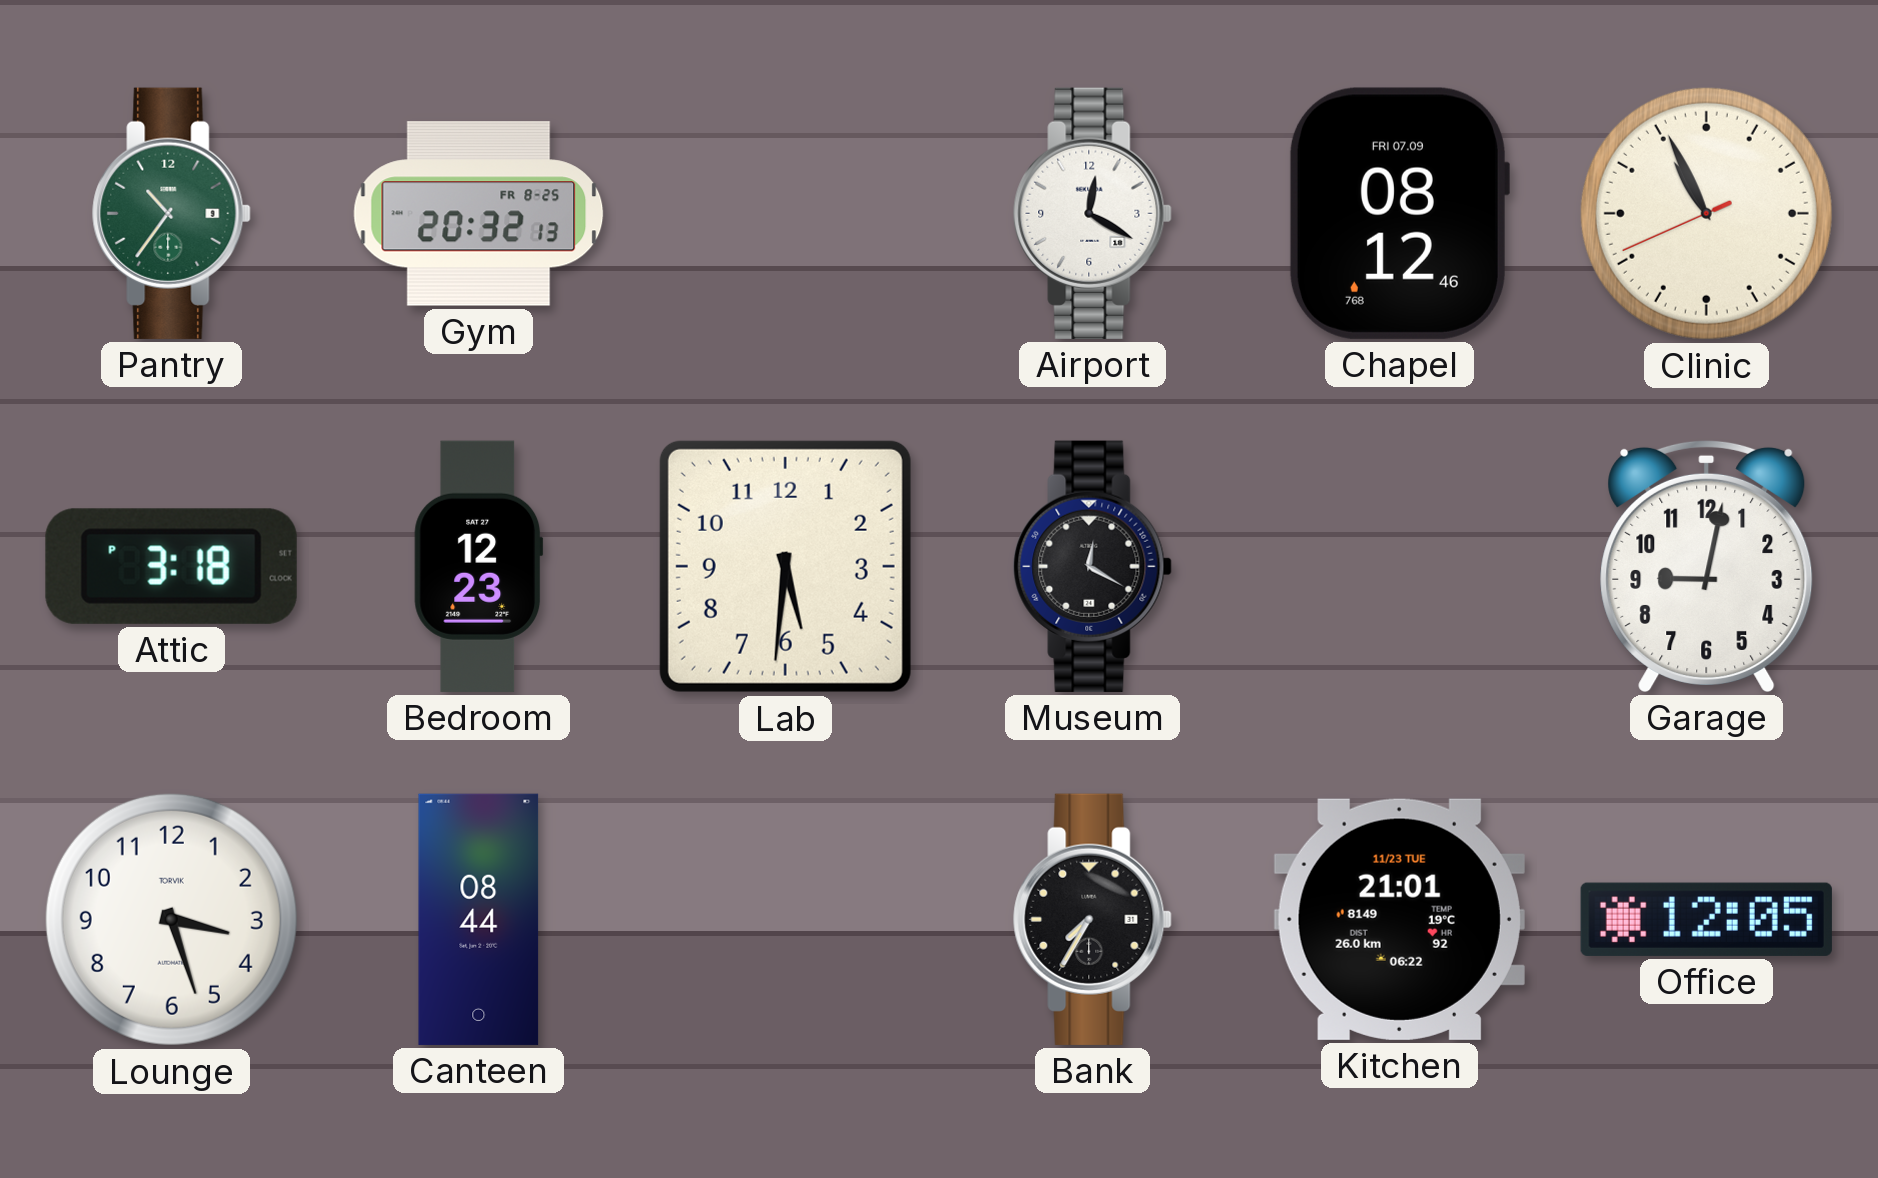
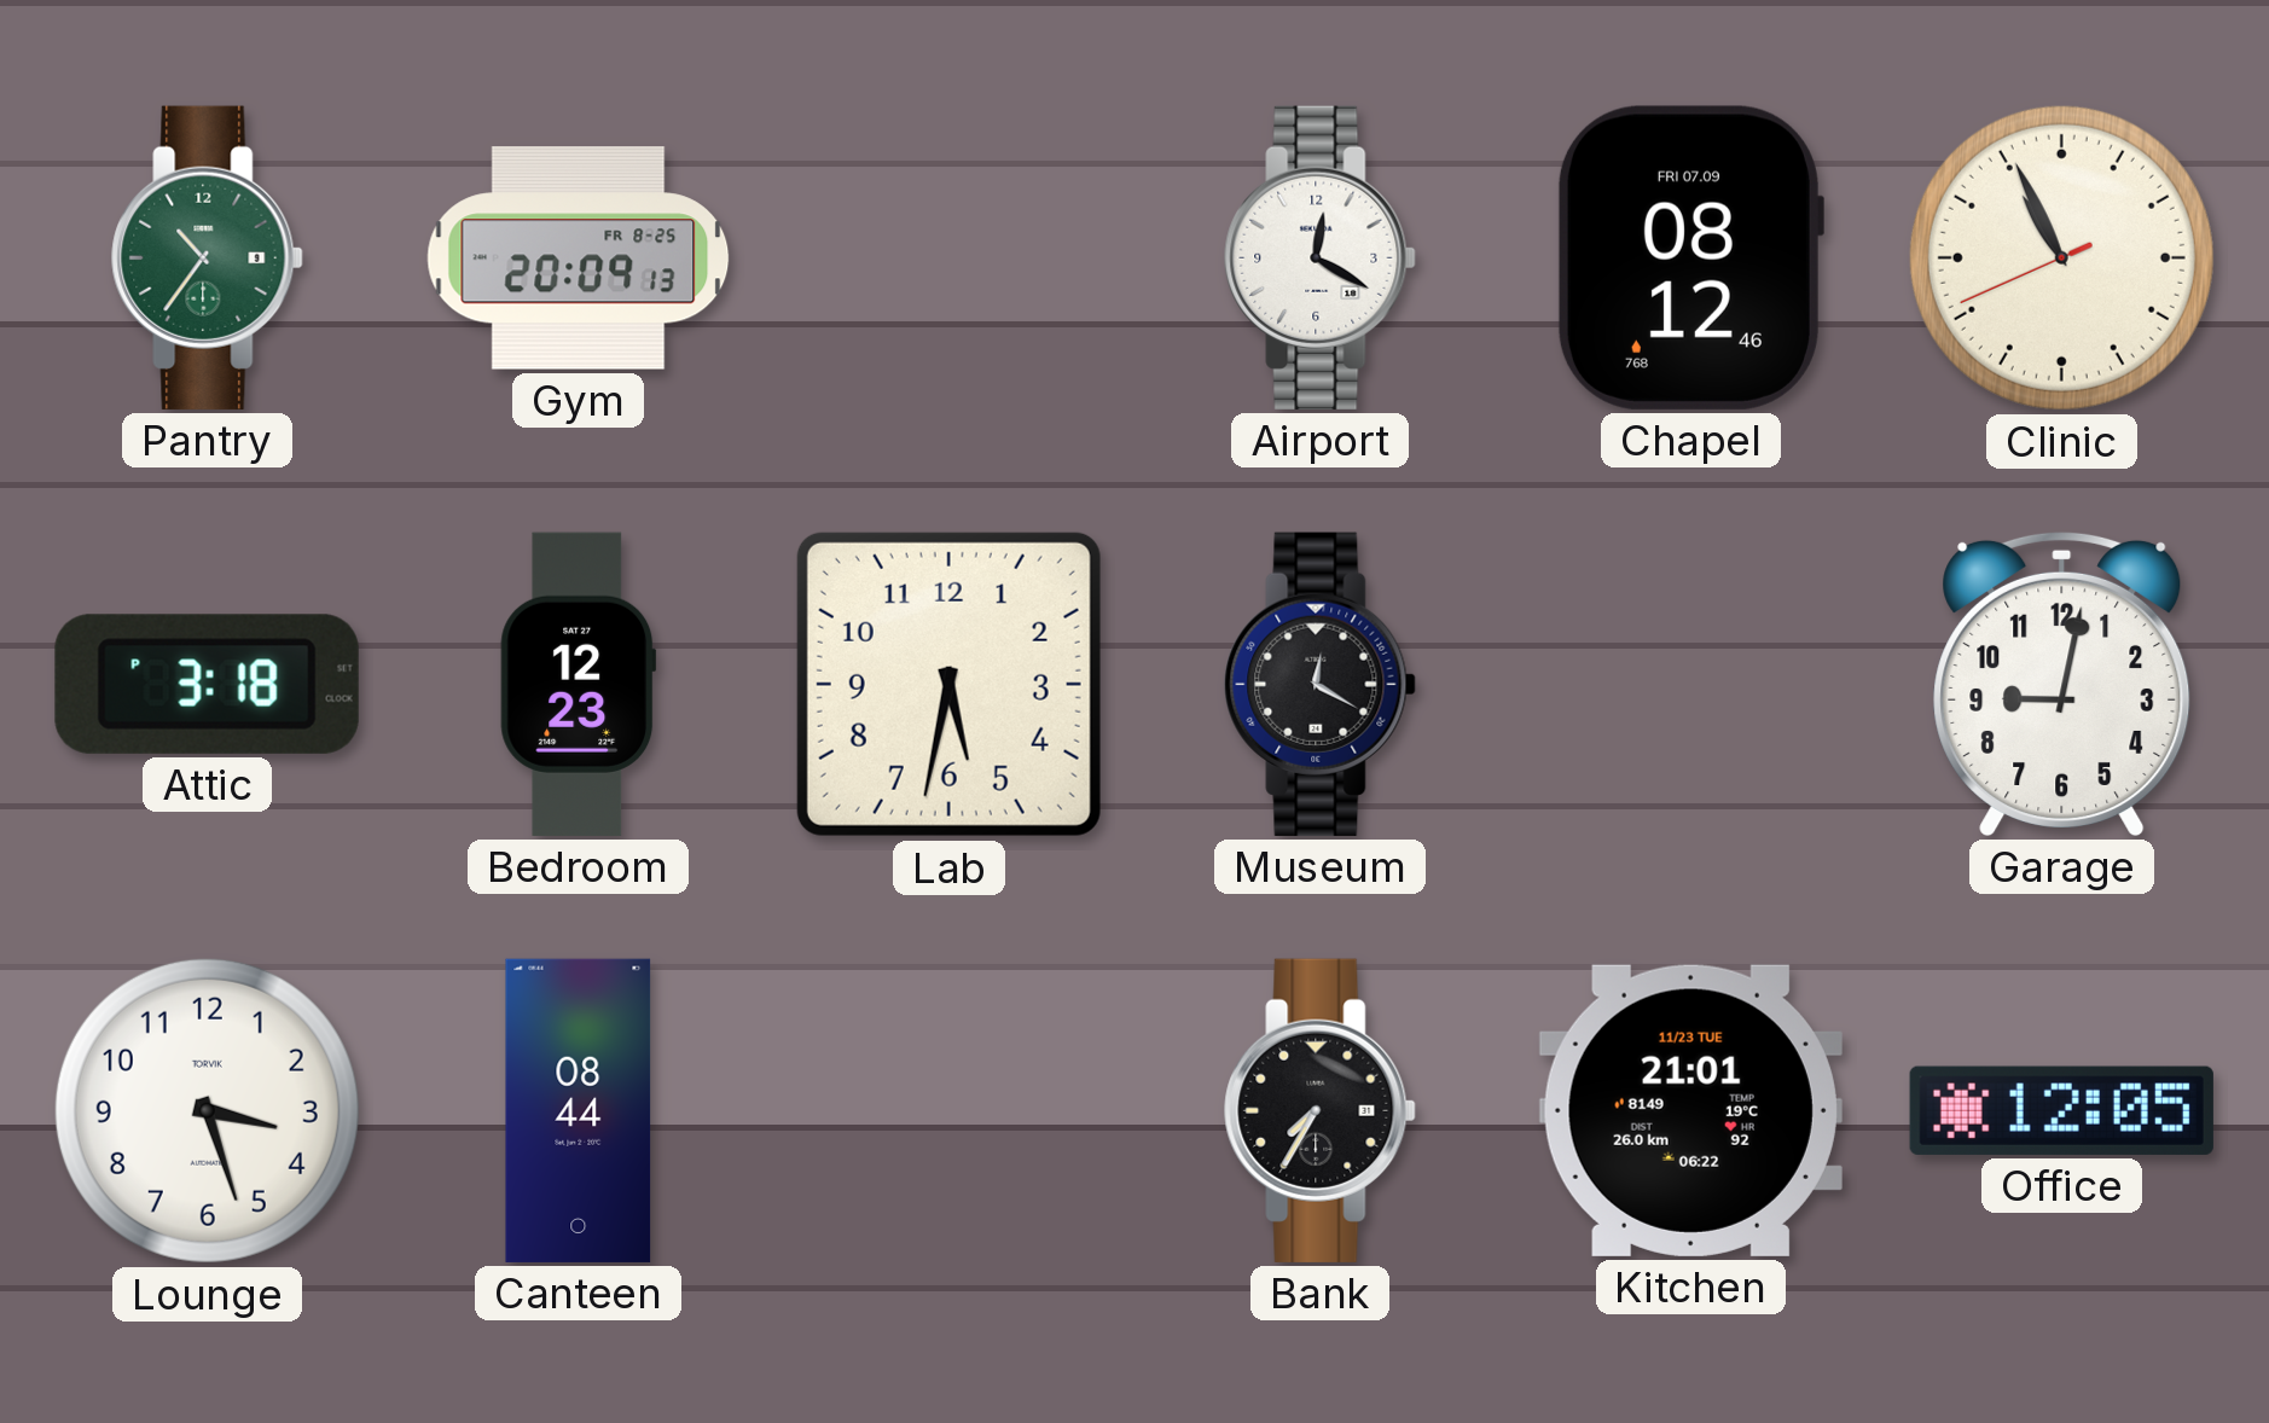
Gym: 20:32 -> 20:09 (579, 259)
Lab: 5:31 -> 5:32 (948, 684)
